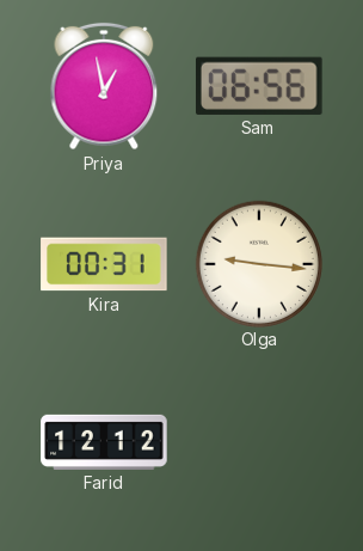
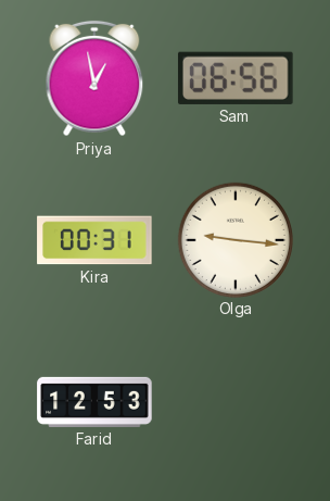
Farid: 12:12 -> 12:53 (94, 402)
